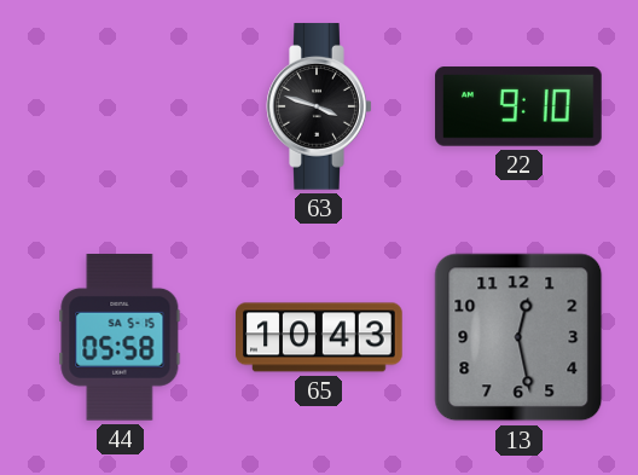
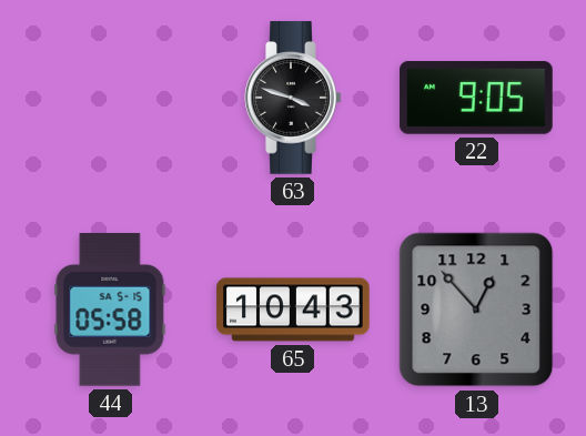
22: 9:10 -> 9:05 (476, 98)
13: 12:28 -> 12:53 (476, 310)
